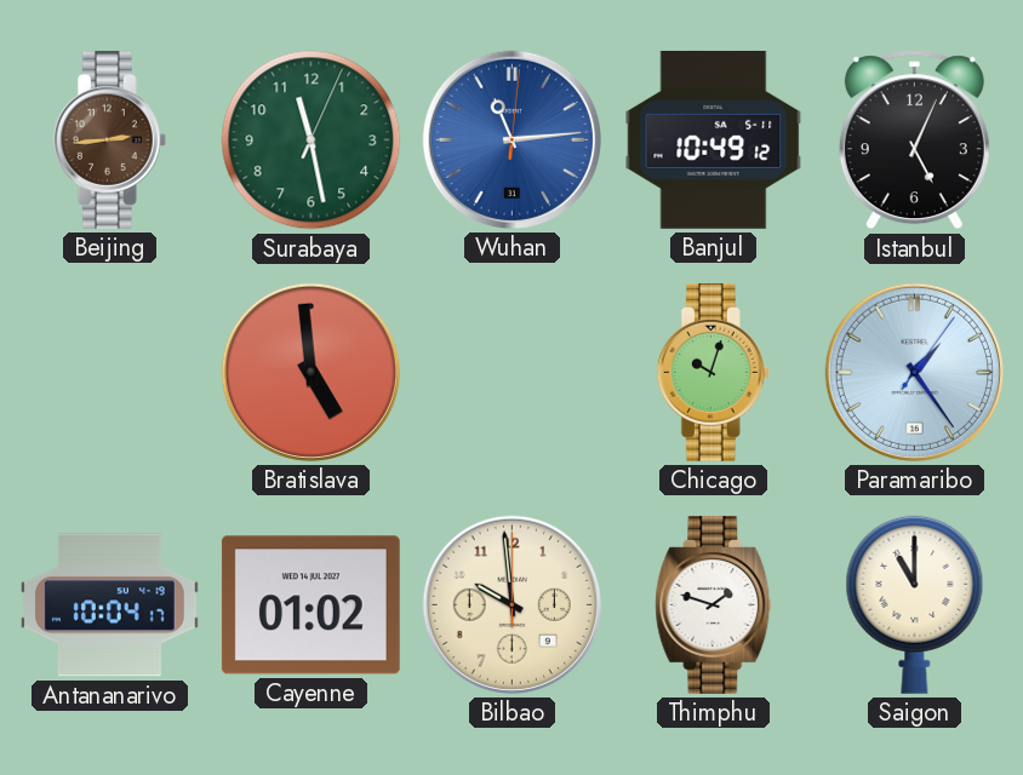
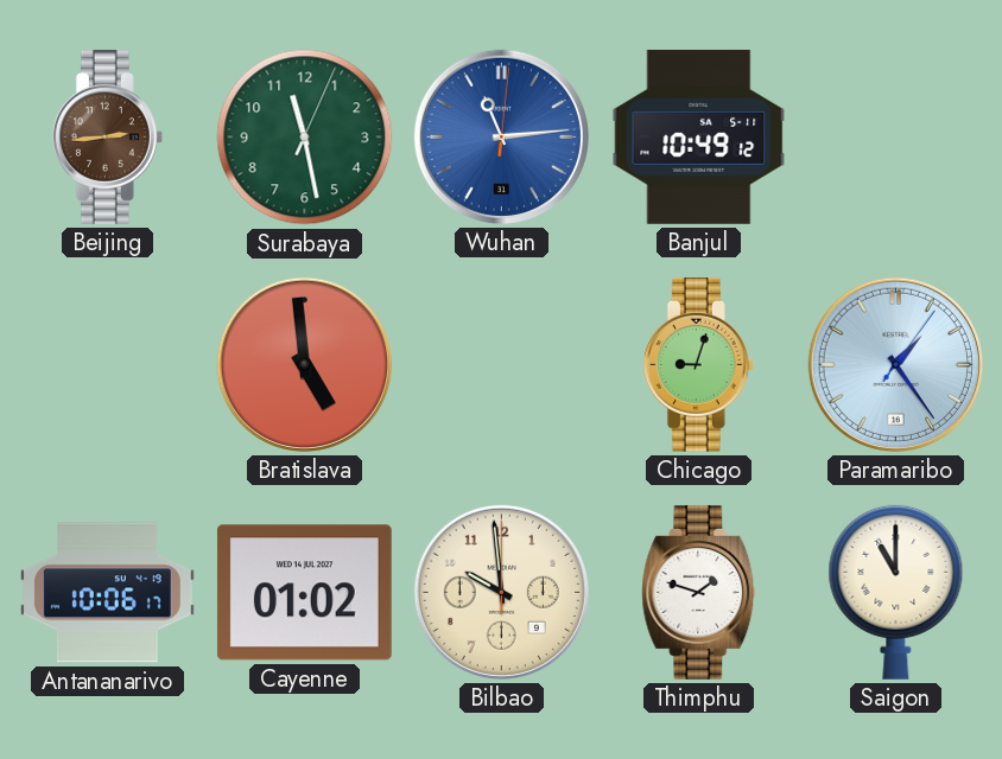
Istanbul: 5:04 -> none (914, 140)
Chicago: 10:03 -> 9:03 (698, 364)
Antananarivo: 10:04 -> 10:06 (107, 593)
